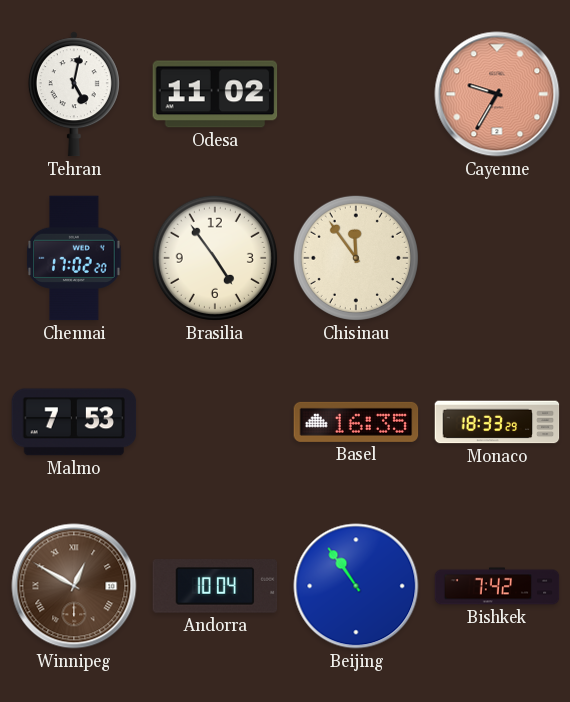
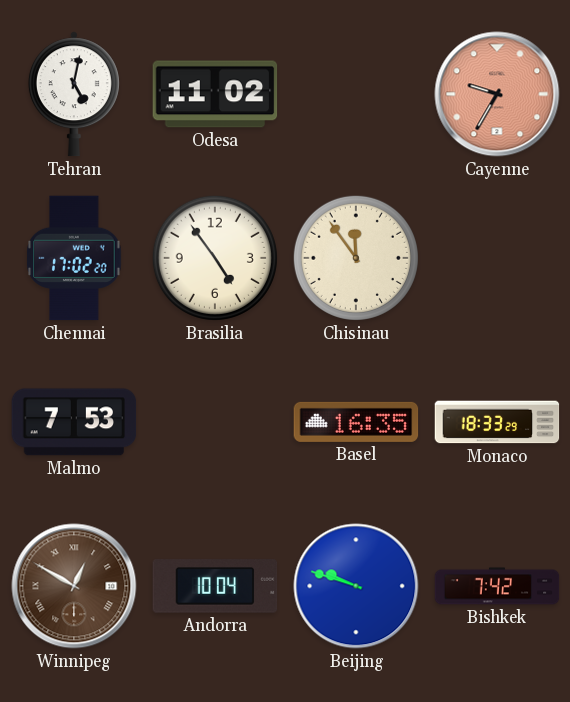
Beijing: 10:54 -> 9:48 (356, 586)
